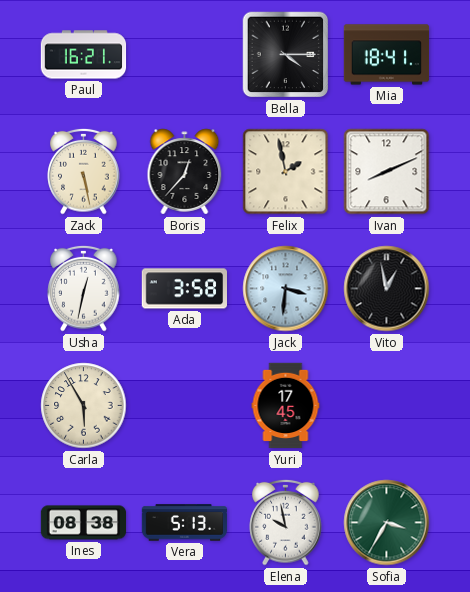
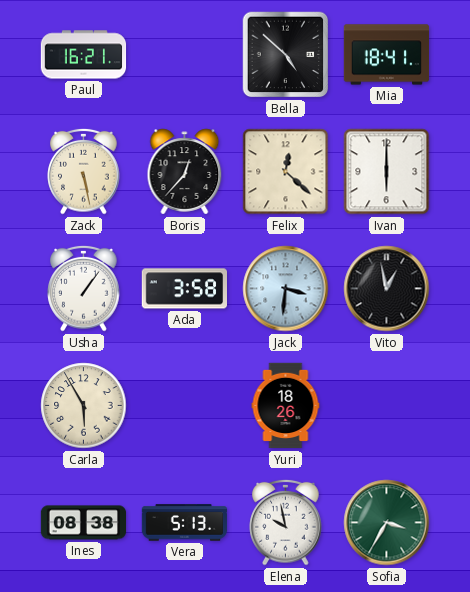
Bella: 4:15 -> 4:52 (286, 55)
Felix: 1:58 -> 12:22 (286, 172)
Ivan: 8:11 -> 6:00 (387, 172)
Usha: 12:32 -> 1:06 (84, 288)
Yuri: 17:45 -> 18:26 (286, 406)
